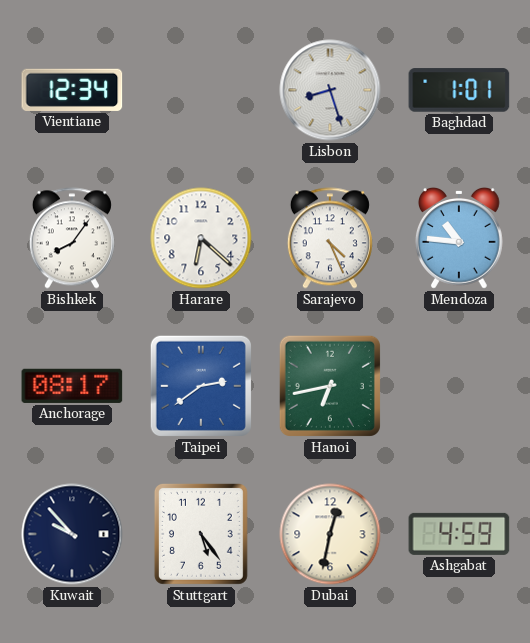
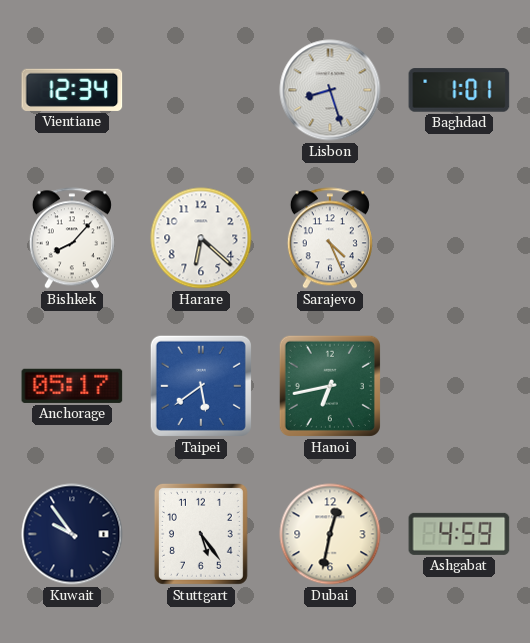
Bishkek: 8:06 -> 8:07 (72, 238)
Mendoza: 10:46 -> none (459, 238)
Anchorage: 08:17 -> 05:17 (72, 386)
Taipei: 2:39 -> 5:39 (201, 386)
Kuwait: 9:53 -> 9:54 (72, 534)
